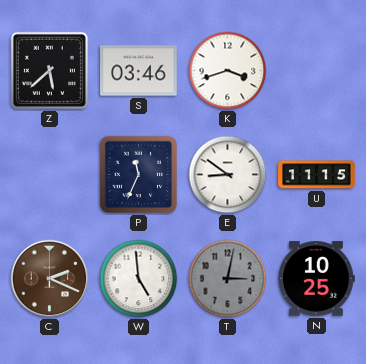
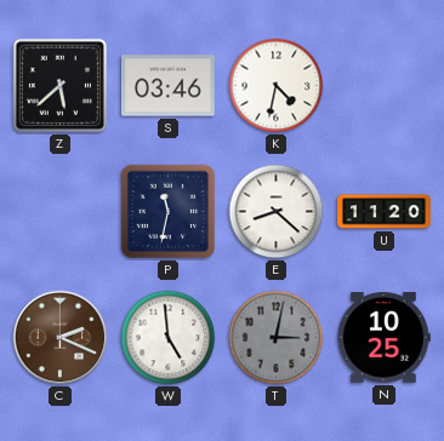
K: 3:42 -> 4:32 (277, 86)
P: 11:34 -> 11:32 (169, 212)
E: 8:51 -> 8:22 (277, 212)
U: 11:15 -> 11:20 (385, 212)
